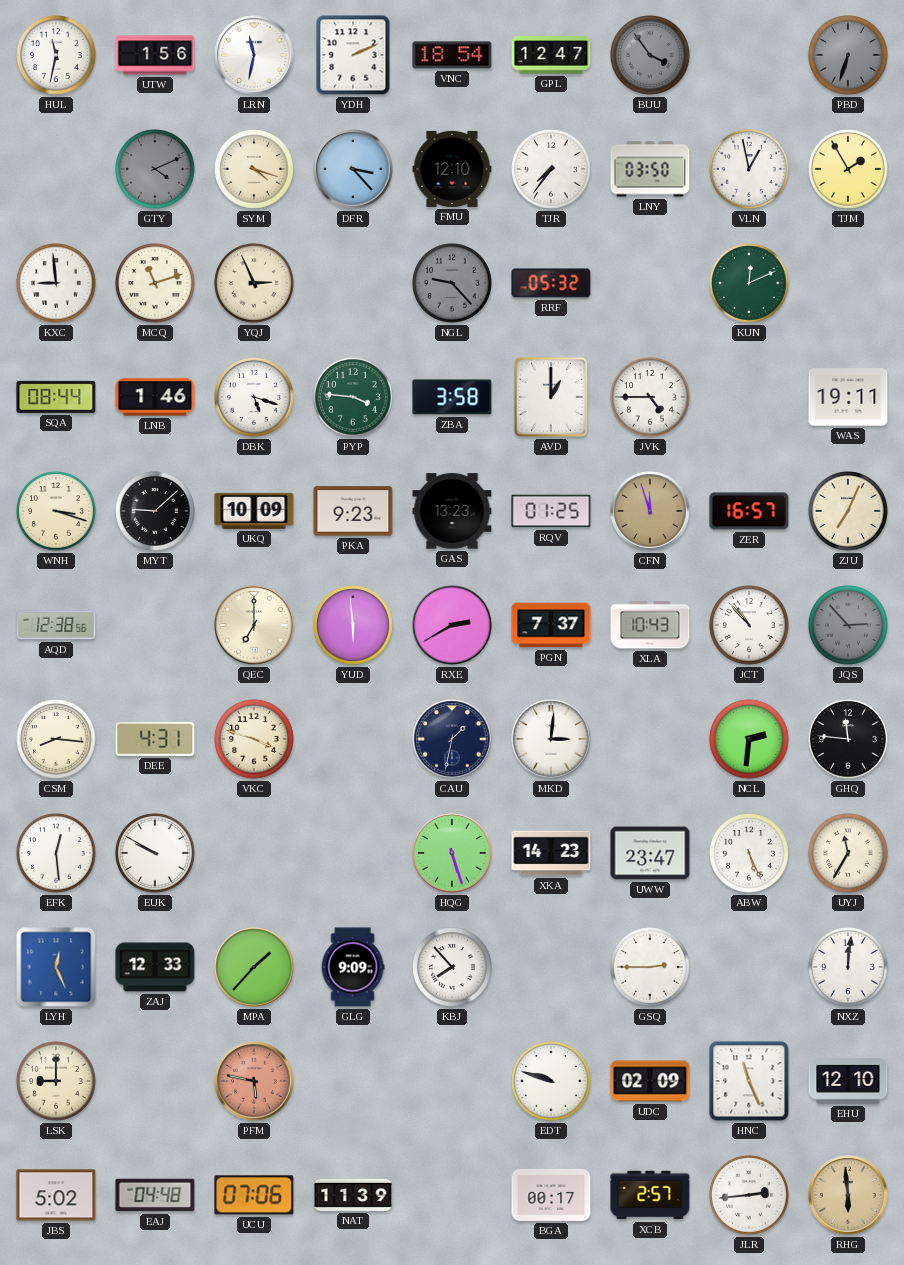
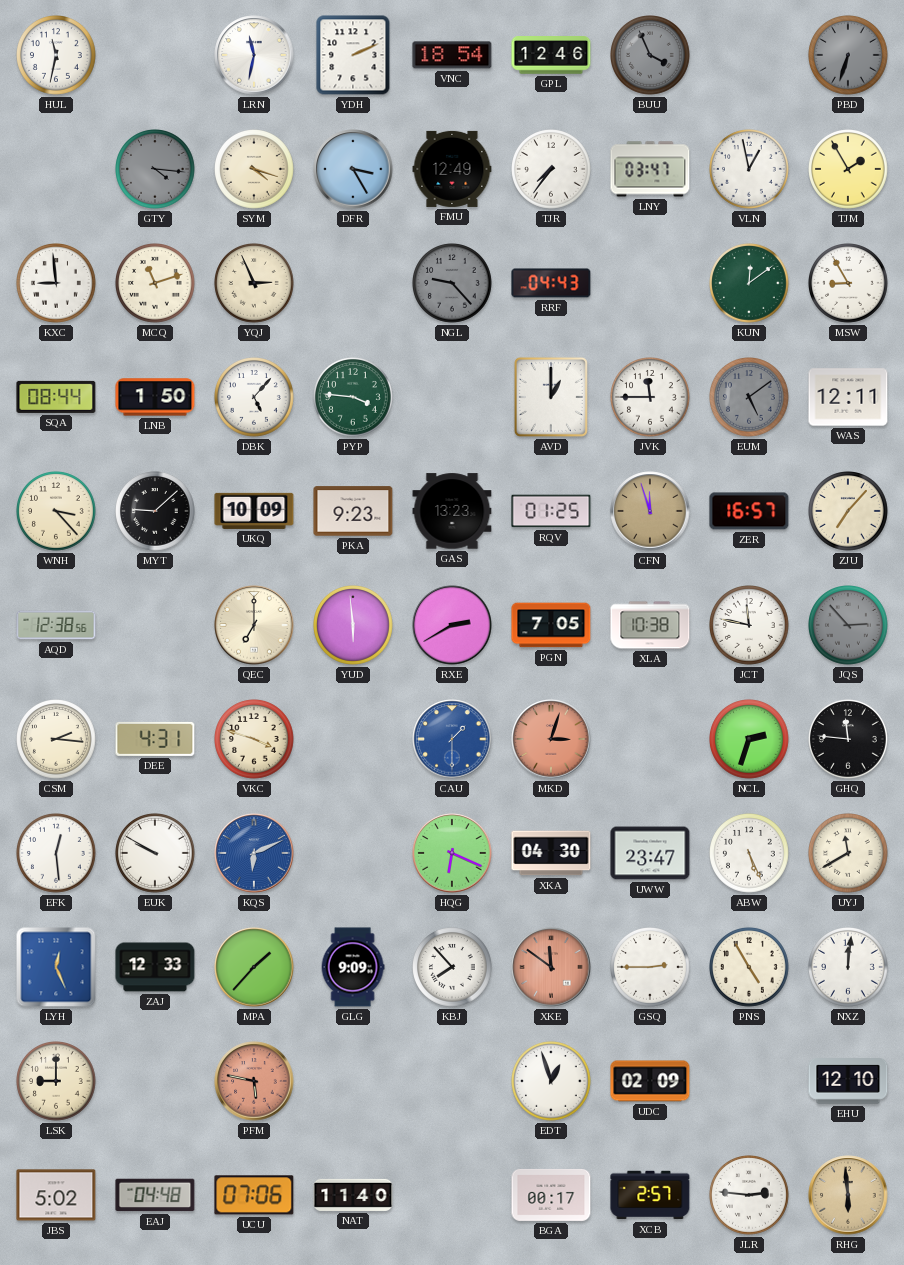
UTW: 1:56 -> none (155, 55)
GPL: 12:47 -> 12:46 (551, 55)
BUU: 3:54 -> 3:56 (651, 56)
GTY: 4:11 -> 4:16 (156, 170)
DFR: 3:23 -> 3:25 (353, 169)
FMU: 12:10 -> 12:49 (452, 169)
LNY: 03:50 -> 03:47 (650, 169)
RRF: 05:32 -> 04:43 (551, 283)
KUN: 12:11 -> 12:09 (750, 284)
MSW: none -> 8:55 (849, 284)
LNB: 1:46 -> 1:50 (155, 397)
DBK: 5:18 -> 5:07 (255, 398)
ZBA: 3:58 -> none (452, 397)
JVK: 4:45 -> 11:45 (651, 398)
EUM: none -> 5:09 (750, 398)
WAS: 19:11 -> 12:11 (848, 397)
WNH: 3:18 -> 3:23 (57, 512)
ZJU: 7:04 -> 7:07 (849, 512)
PGN: 7:37 -> 7:05 (551, 625)
XLA: 10:43 -> 10:38 (650, 625)
JCT: 10:53 -> 11:47 (750, 626)
CSM: 8:16 -> 2:16 (57, 740)
CAU: 1:32 -> 1:30 (452, 739)
CAU dial: navy -> blue (452, 739)
MKD: 3:01 -> 3:03 (551, 739)
MKD dial: white -> salmon (551, 739)
NCL: 2:31 -> 2:33 (750, 740)
KQS: none -> 6:11 (254, 853)
HQG: 5:27 -> 6:19 (452, 853)
XKA: 14:23 -> 04:30 (551, 853)
UYJ: 11:35 -> 11:40 (849, 854)
XKE: none -> 11:51 (551, 967)
PNS: none -> 4:55 (750, 968)
EDT: 9:48 -> 12:57 (552, 1082)
HNC: 11:26 -> none (749, 1081)
NAT: 11:39 -> 11:40 (353, 1195)
JLR: 2:44 -> 2:46 (750, 1196)
